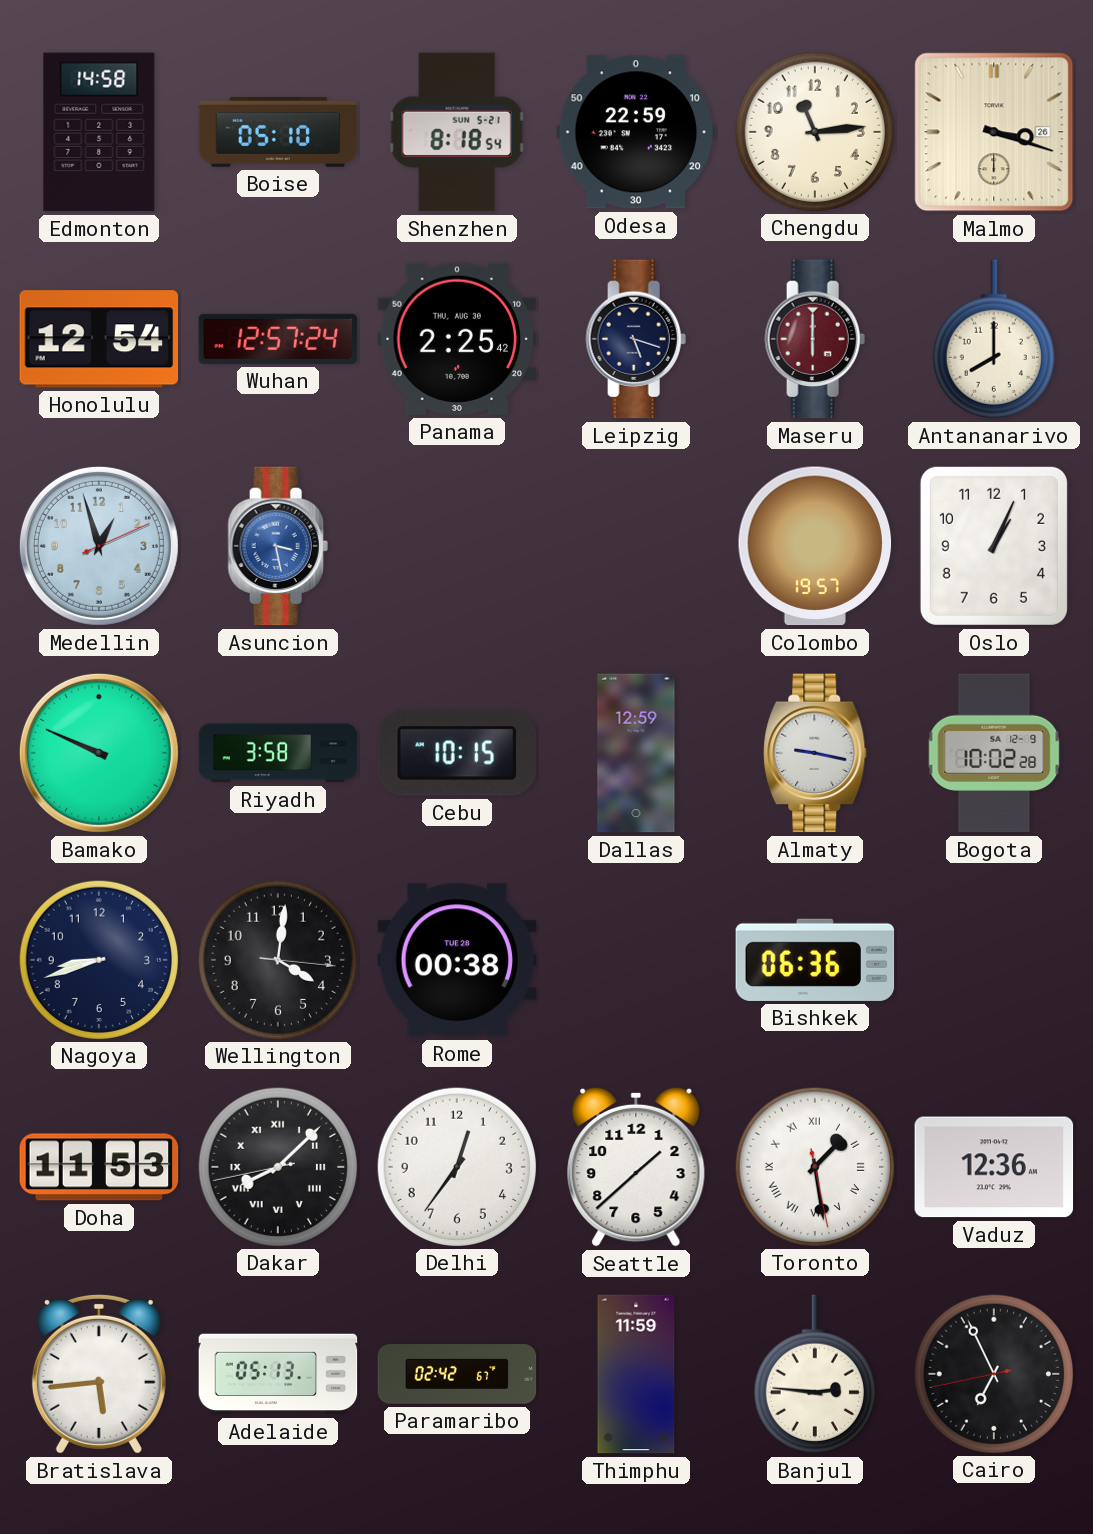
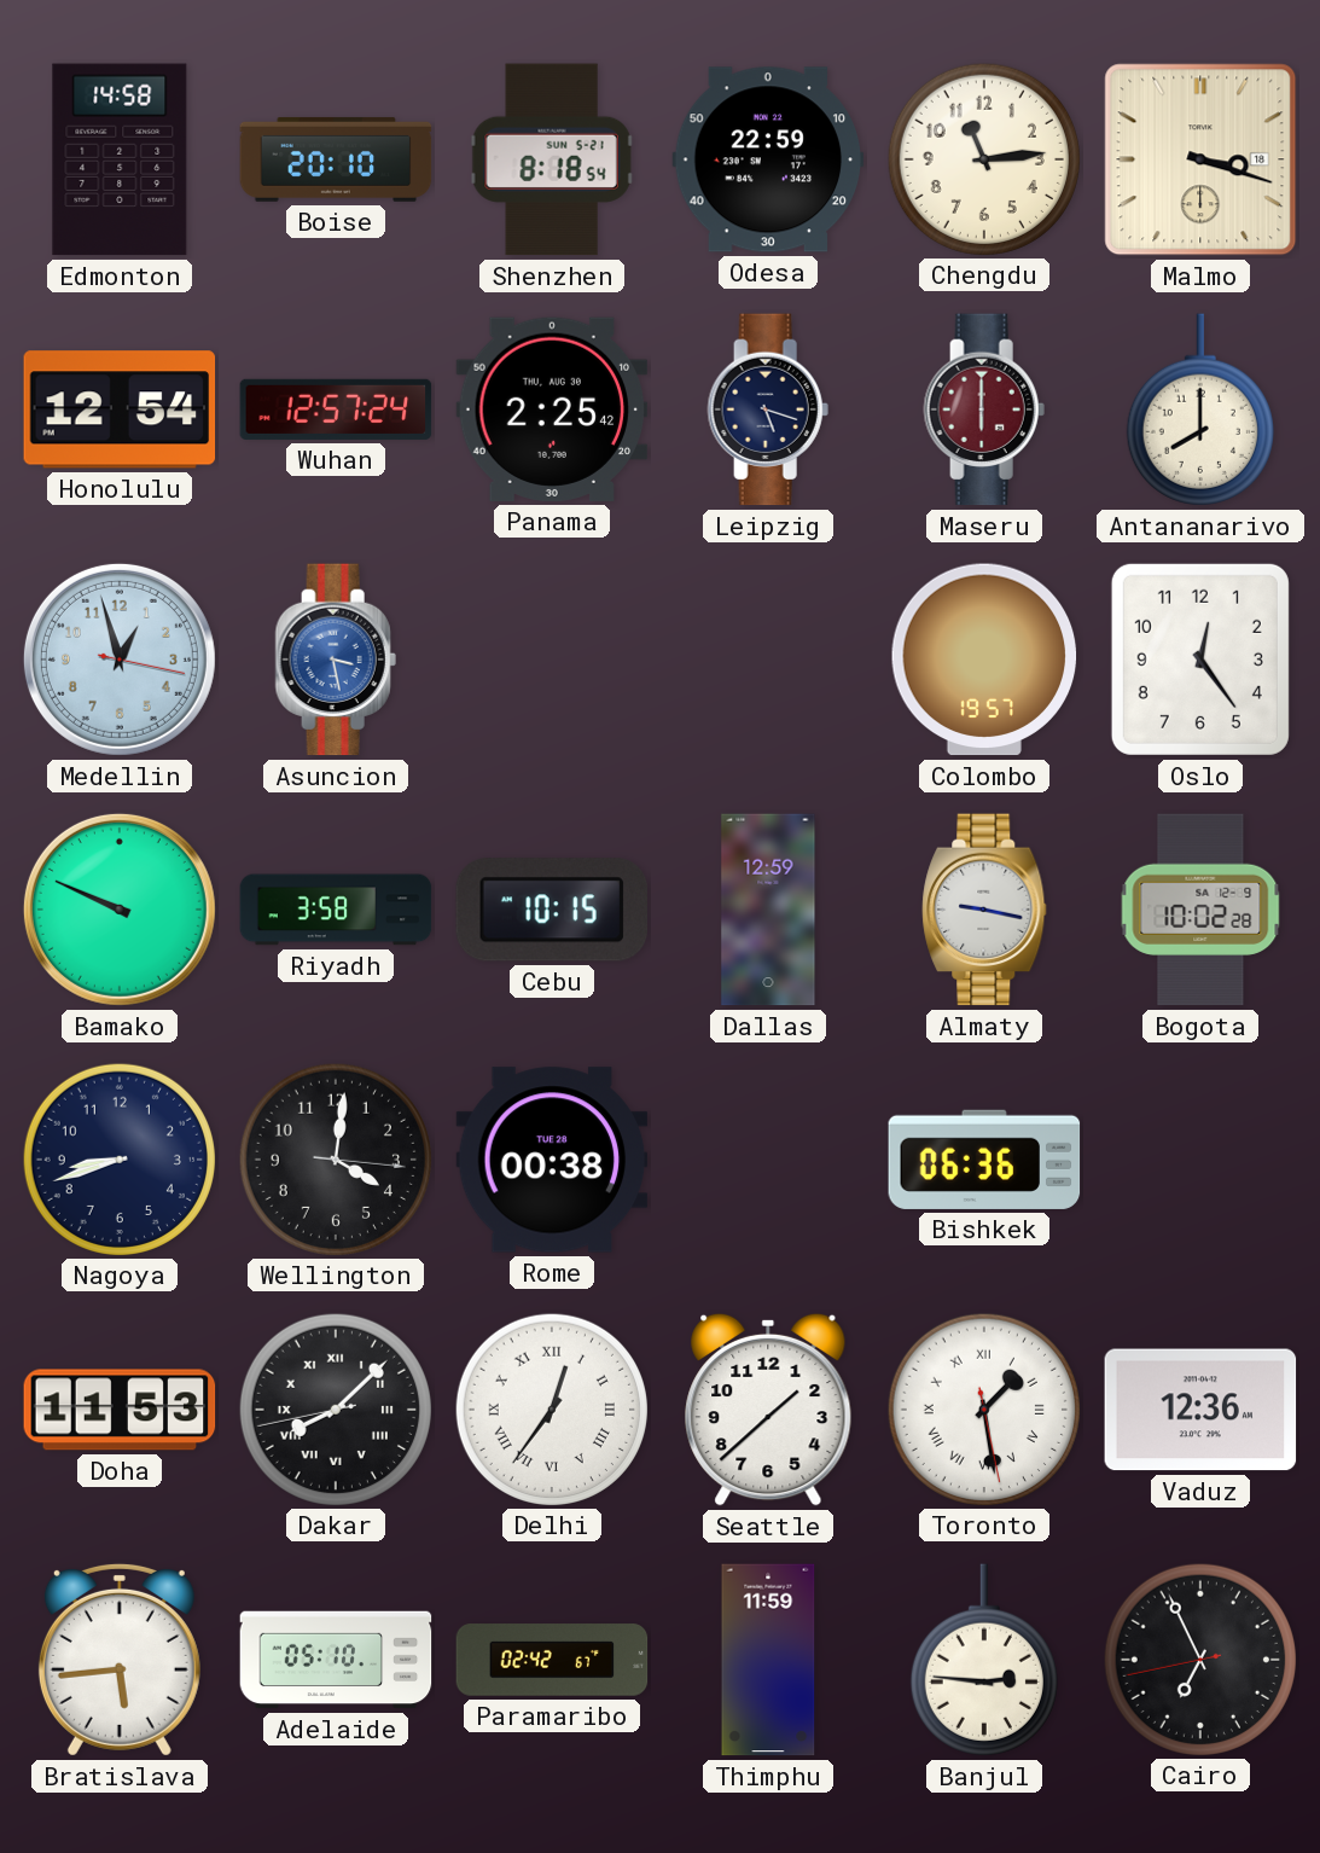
Boise: 05:10 -> 20:10 (336, 159)
Malmo date: 26 -> 18 (1200, 159)
Medellin: 12:57:11 -> 12:57:17 (120, 660)
Oslo: 1:04 -> 12:24 (1200, 660)
Delhi numerals: Arabic -> Roman (551, 1408)
Adelaide: 05:13 -> 05:10 (336, 1660)
